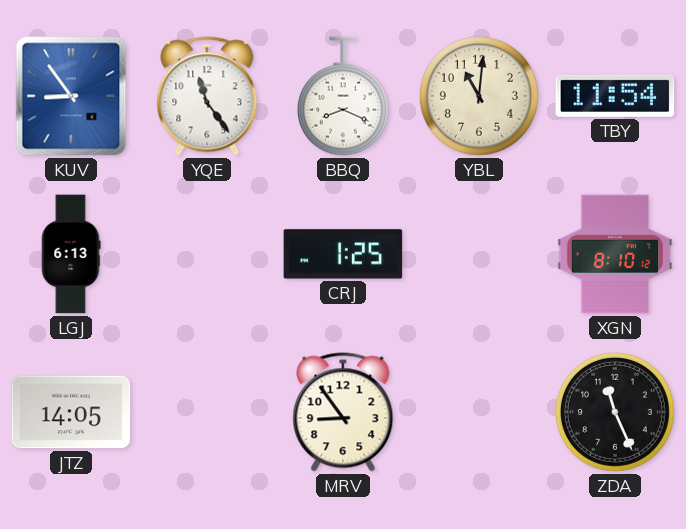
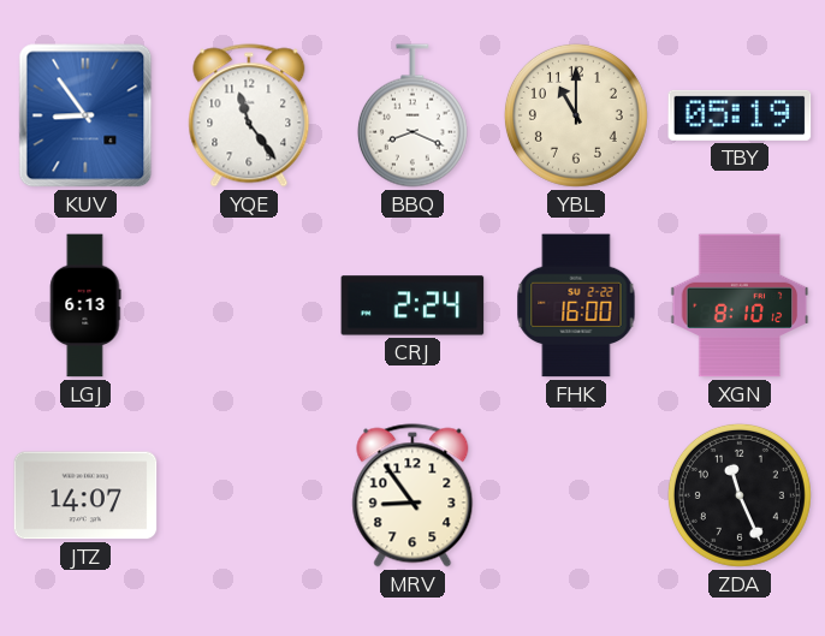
YBL: 11:01 -> 11:00 (576, 115)
TBY: 11:54 -> 05:19 (740, 115)
CRJ: 1:25 -> 2:24 (412, 305)
FHK: none -> 16:00 (576, 305)
JTZ: 14:05 -> 14:07 (85, 495)
